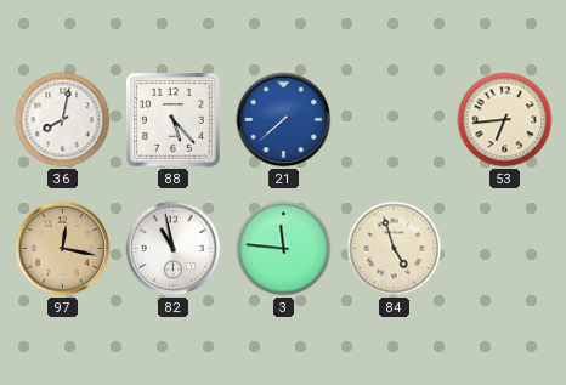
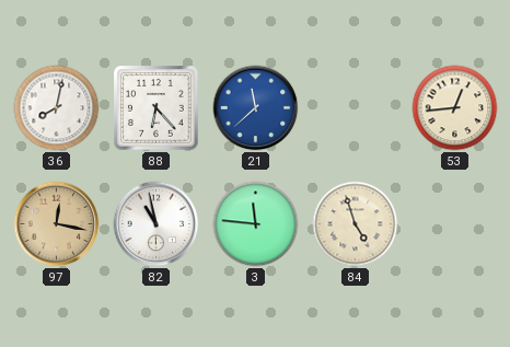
88: 5:23 -> 6:23 (157, 108)
21: 7:38 -> 11:38 (256, 108)
53: 6:44 -> 12:44 (455, 108)
